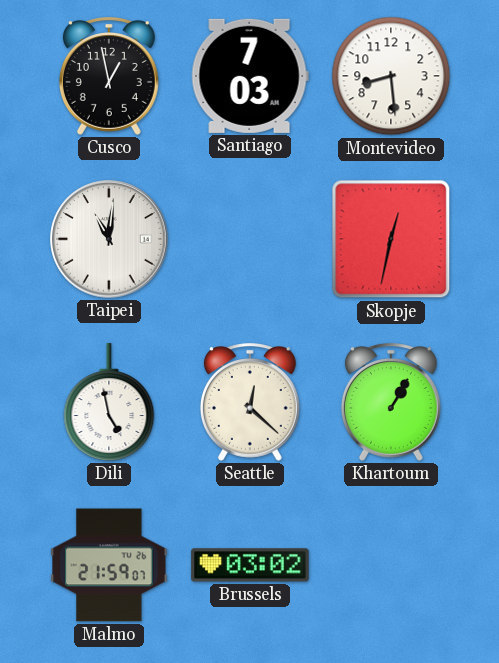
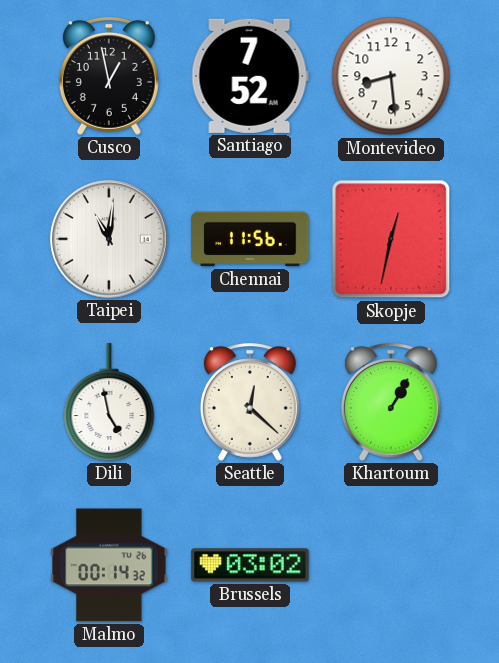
Santiago: 7:03 -> 7:52 (250, 76)
Chennai: none -> 11:56 (250, 239)
Malmo: 21:59 -> 00:14 (109, 565)
